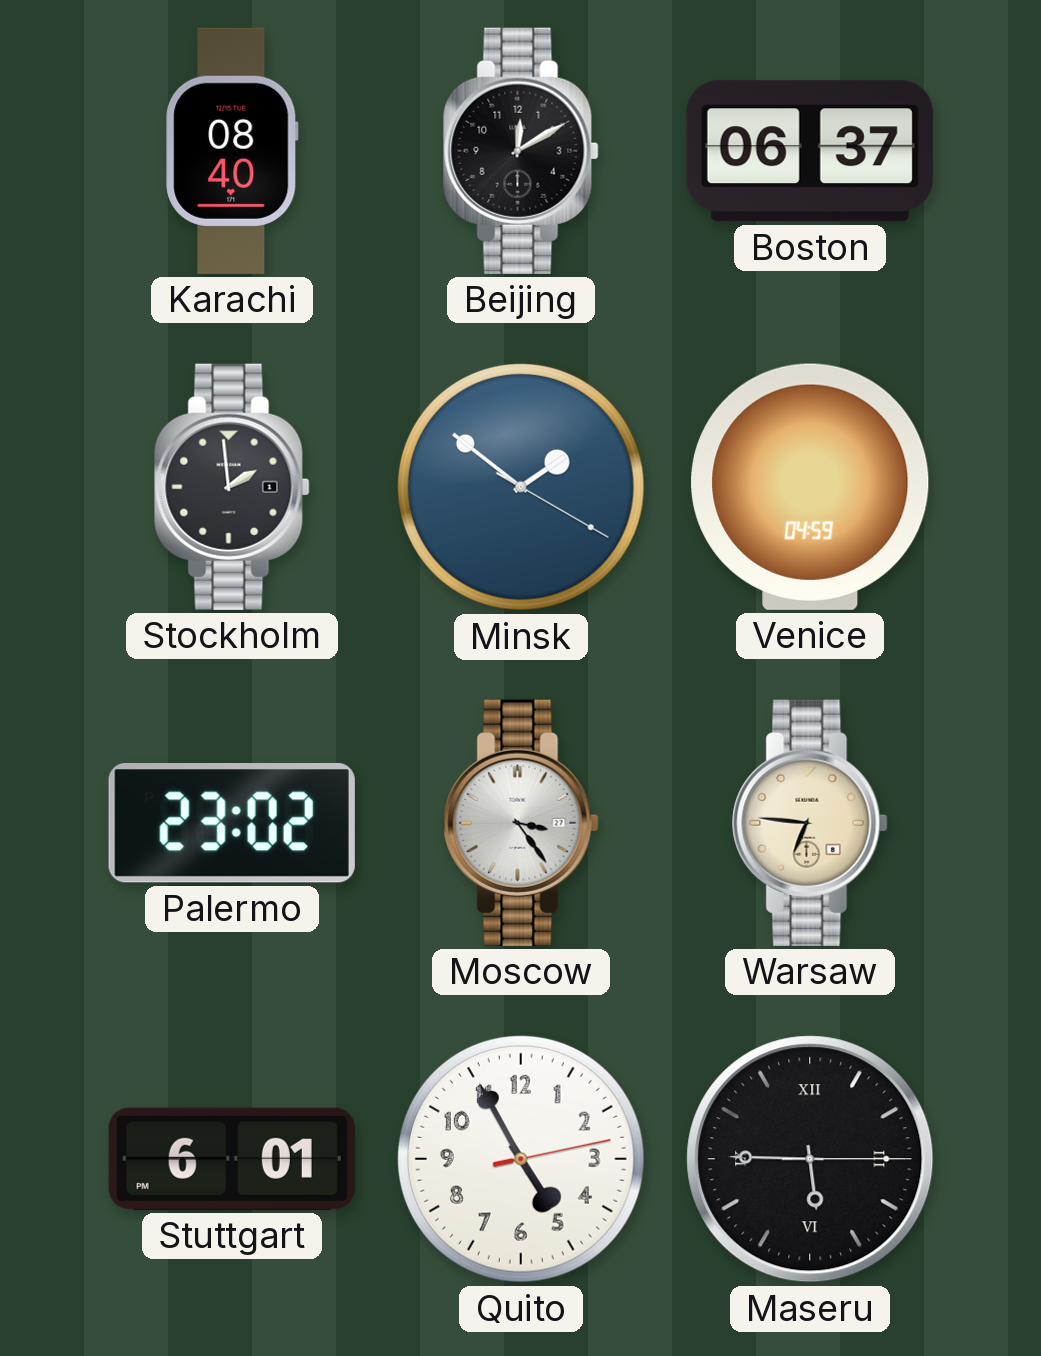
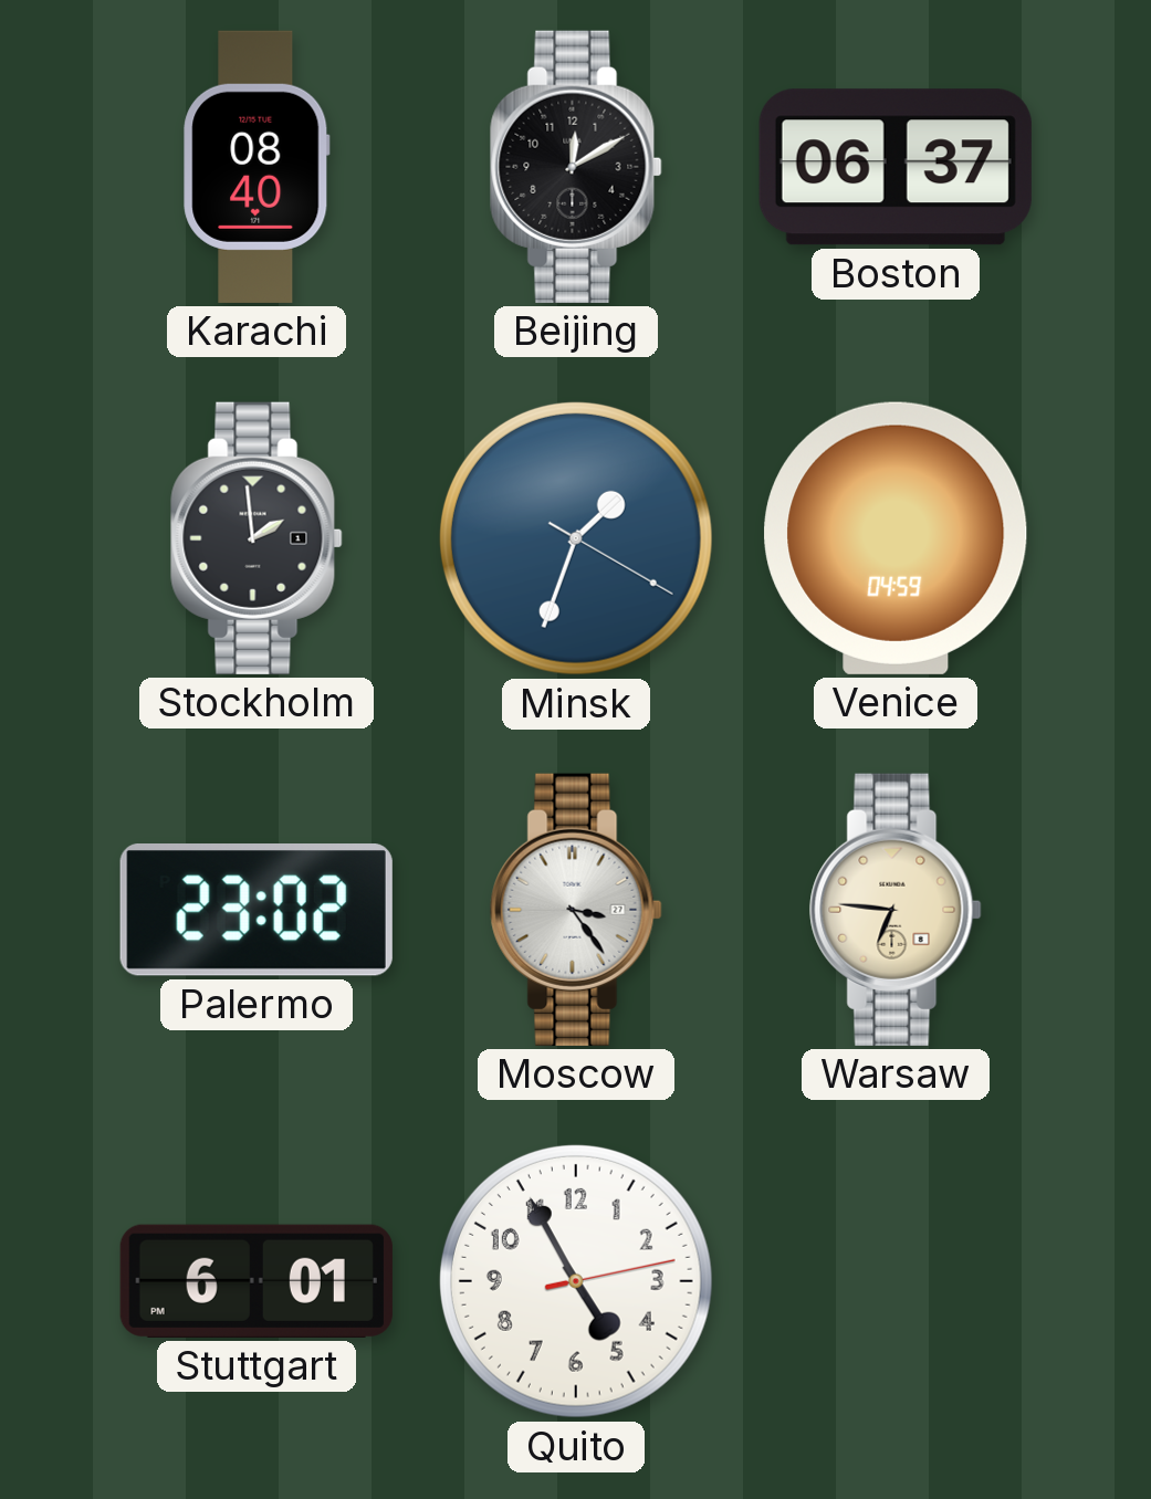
Minsk: 1:51 -> 1:33 (576, 538)
Maseru: 5:45 -> none (810, 1159)
